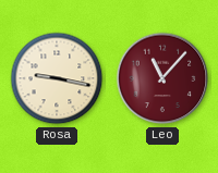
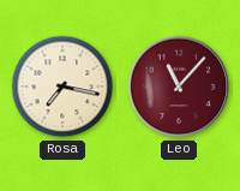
Rosa: 9:17 -> 7:17 (62, 86)
